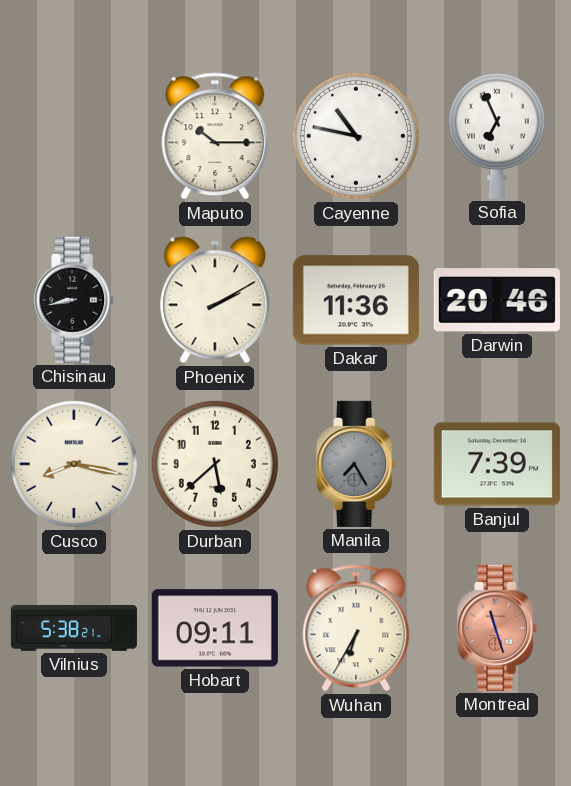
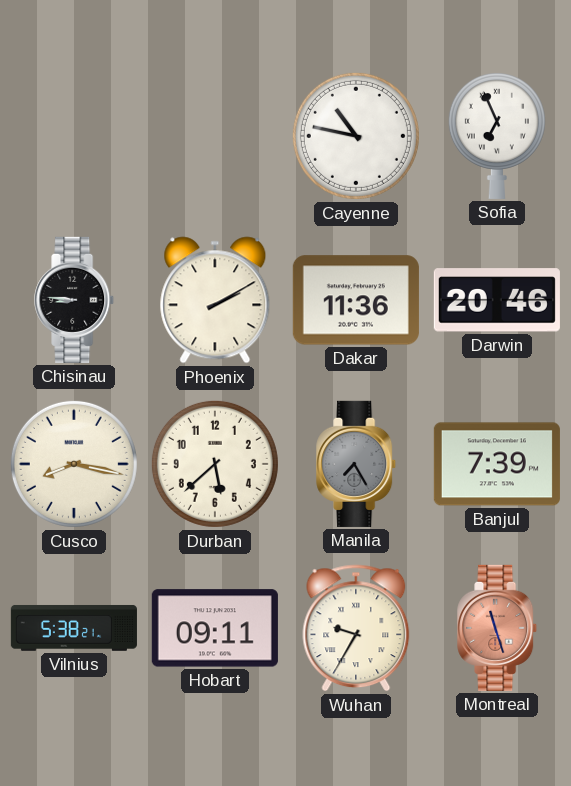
Maputo: 10:15 -> none (215, 136)
Chisinau: 8:43 -> 8:46 (75, 300)
Wuhan: 6:35 -> 9:35 (356, 628)
